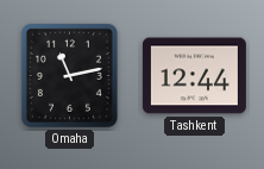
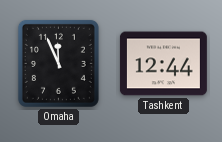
Omaha: 11:13 -> 11:56 (58, 63)
